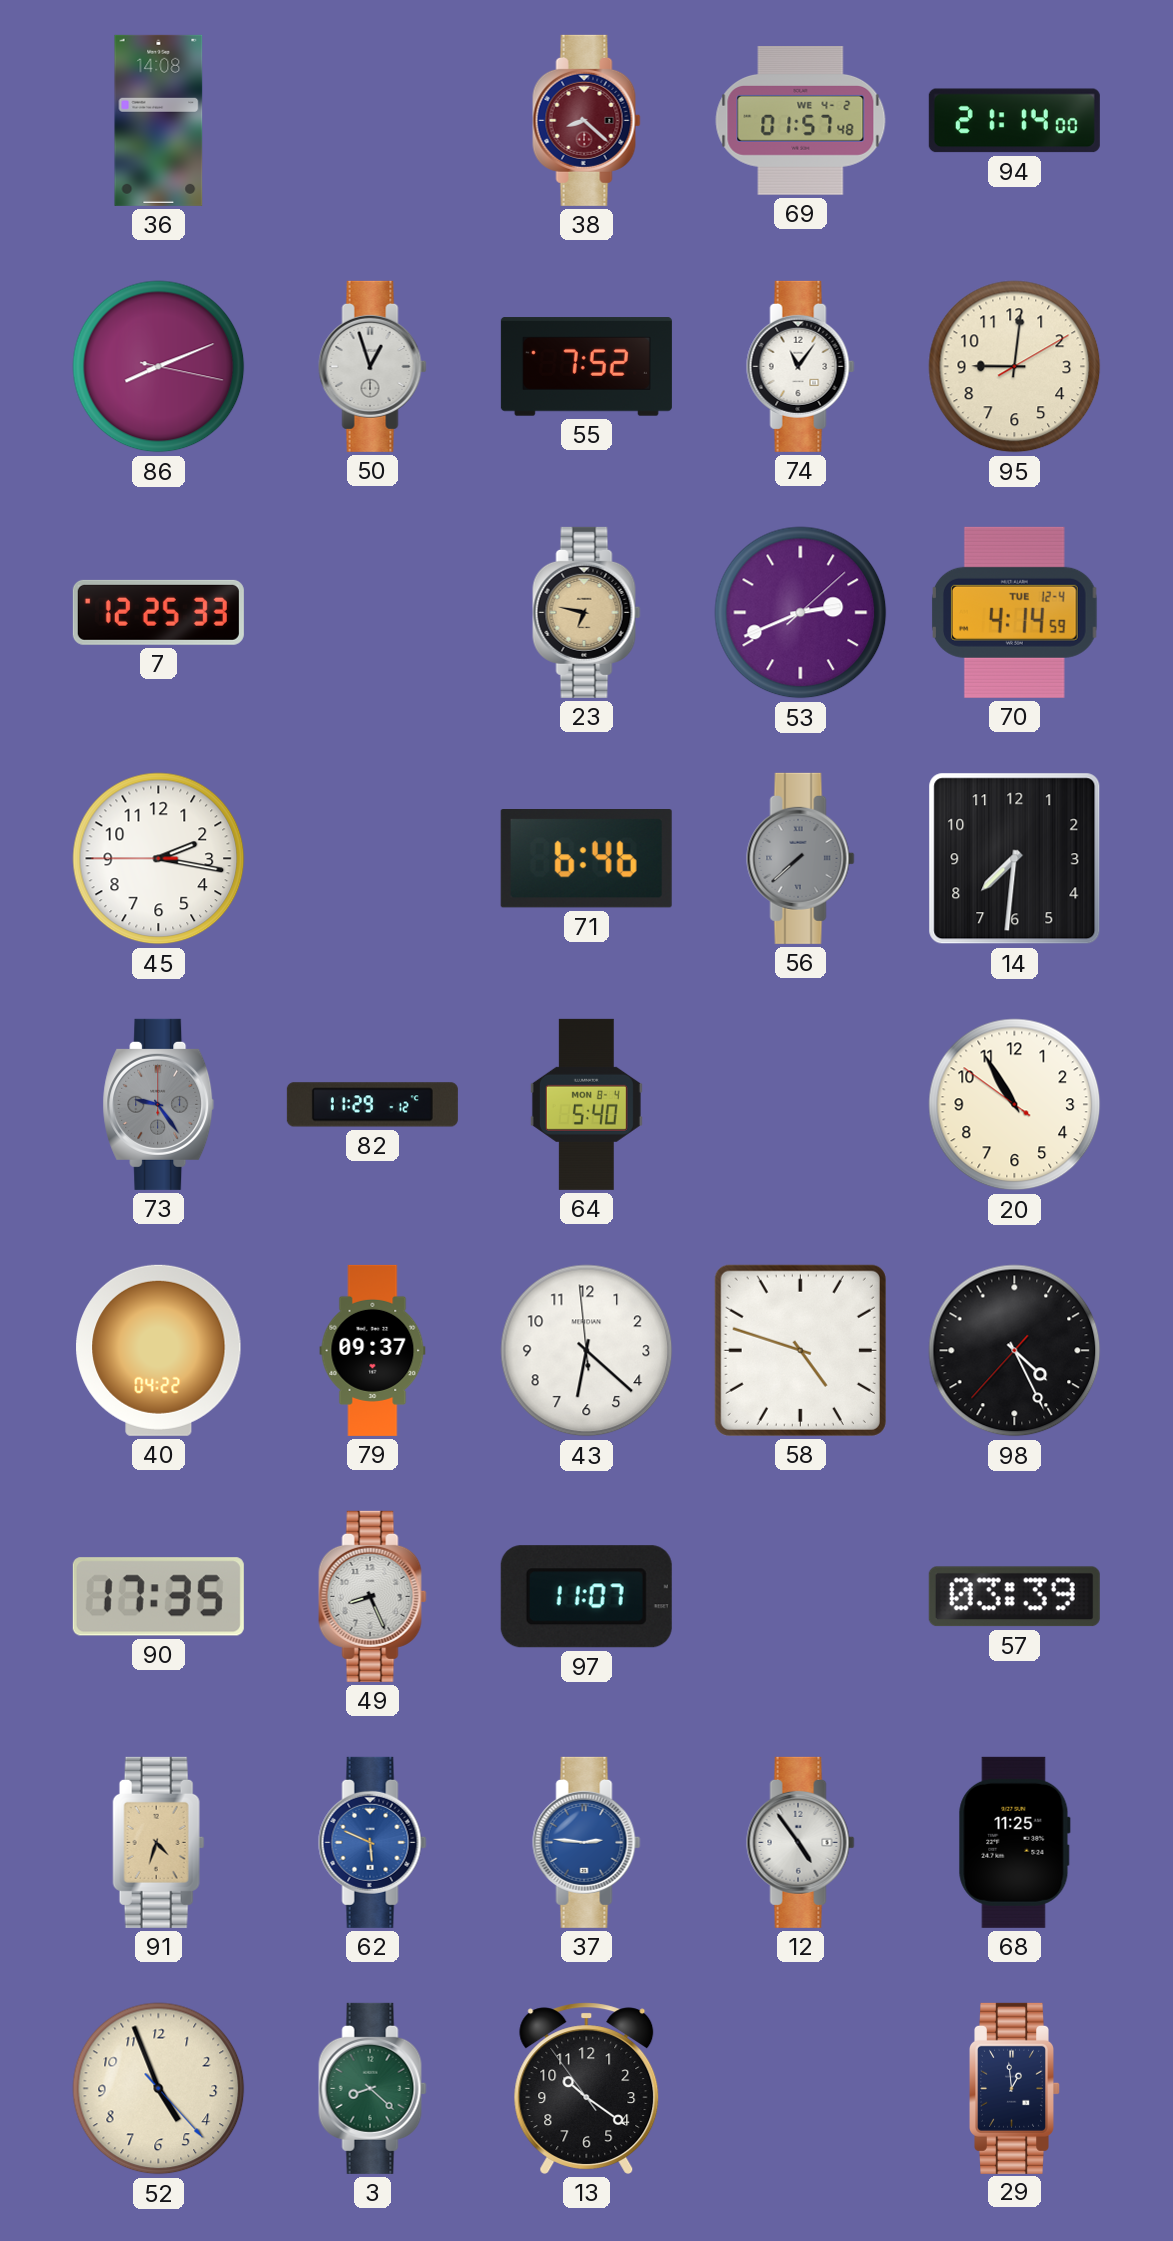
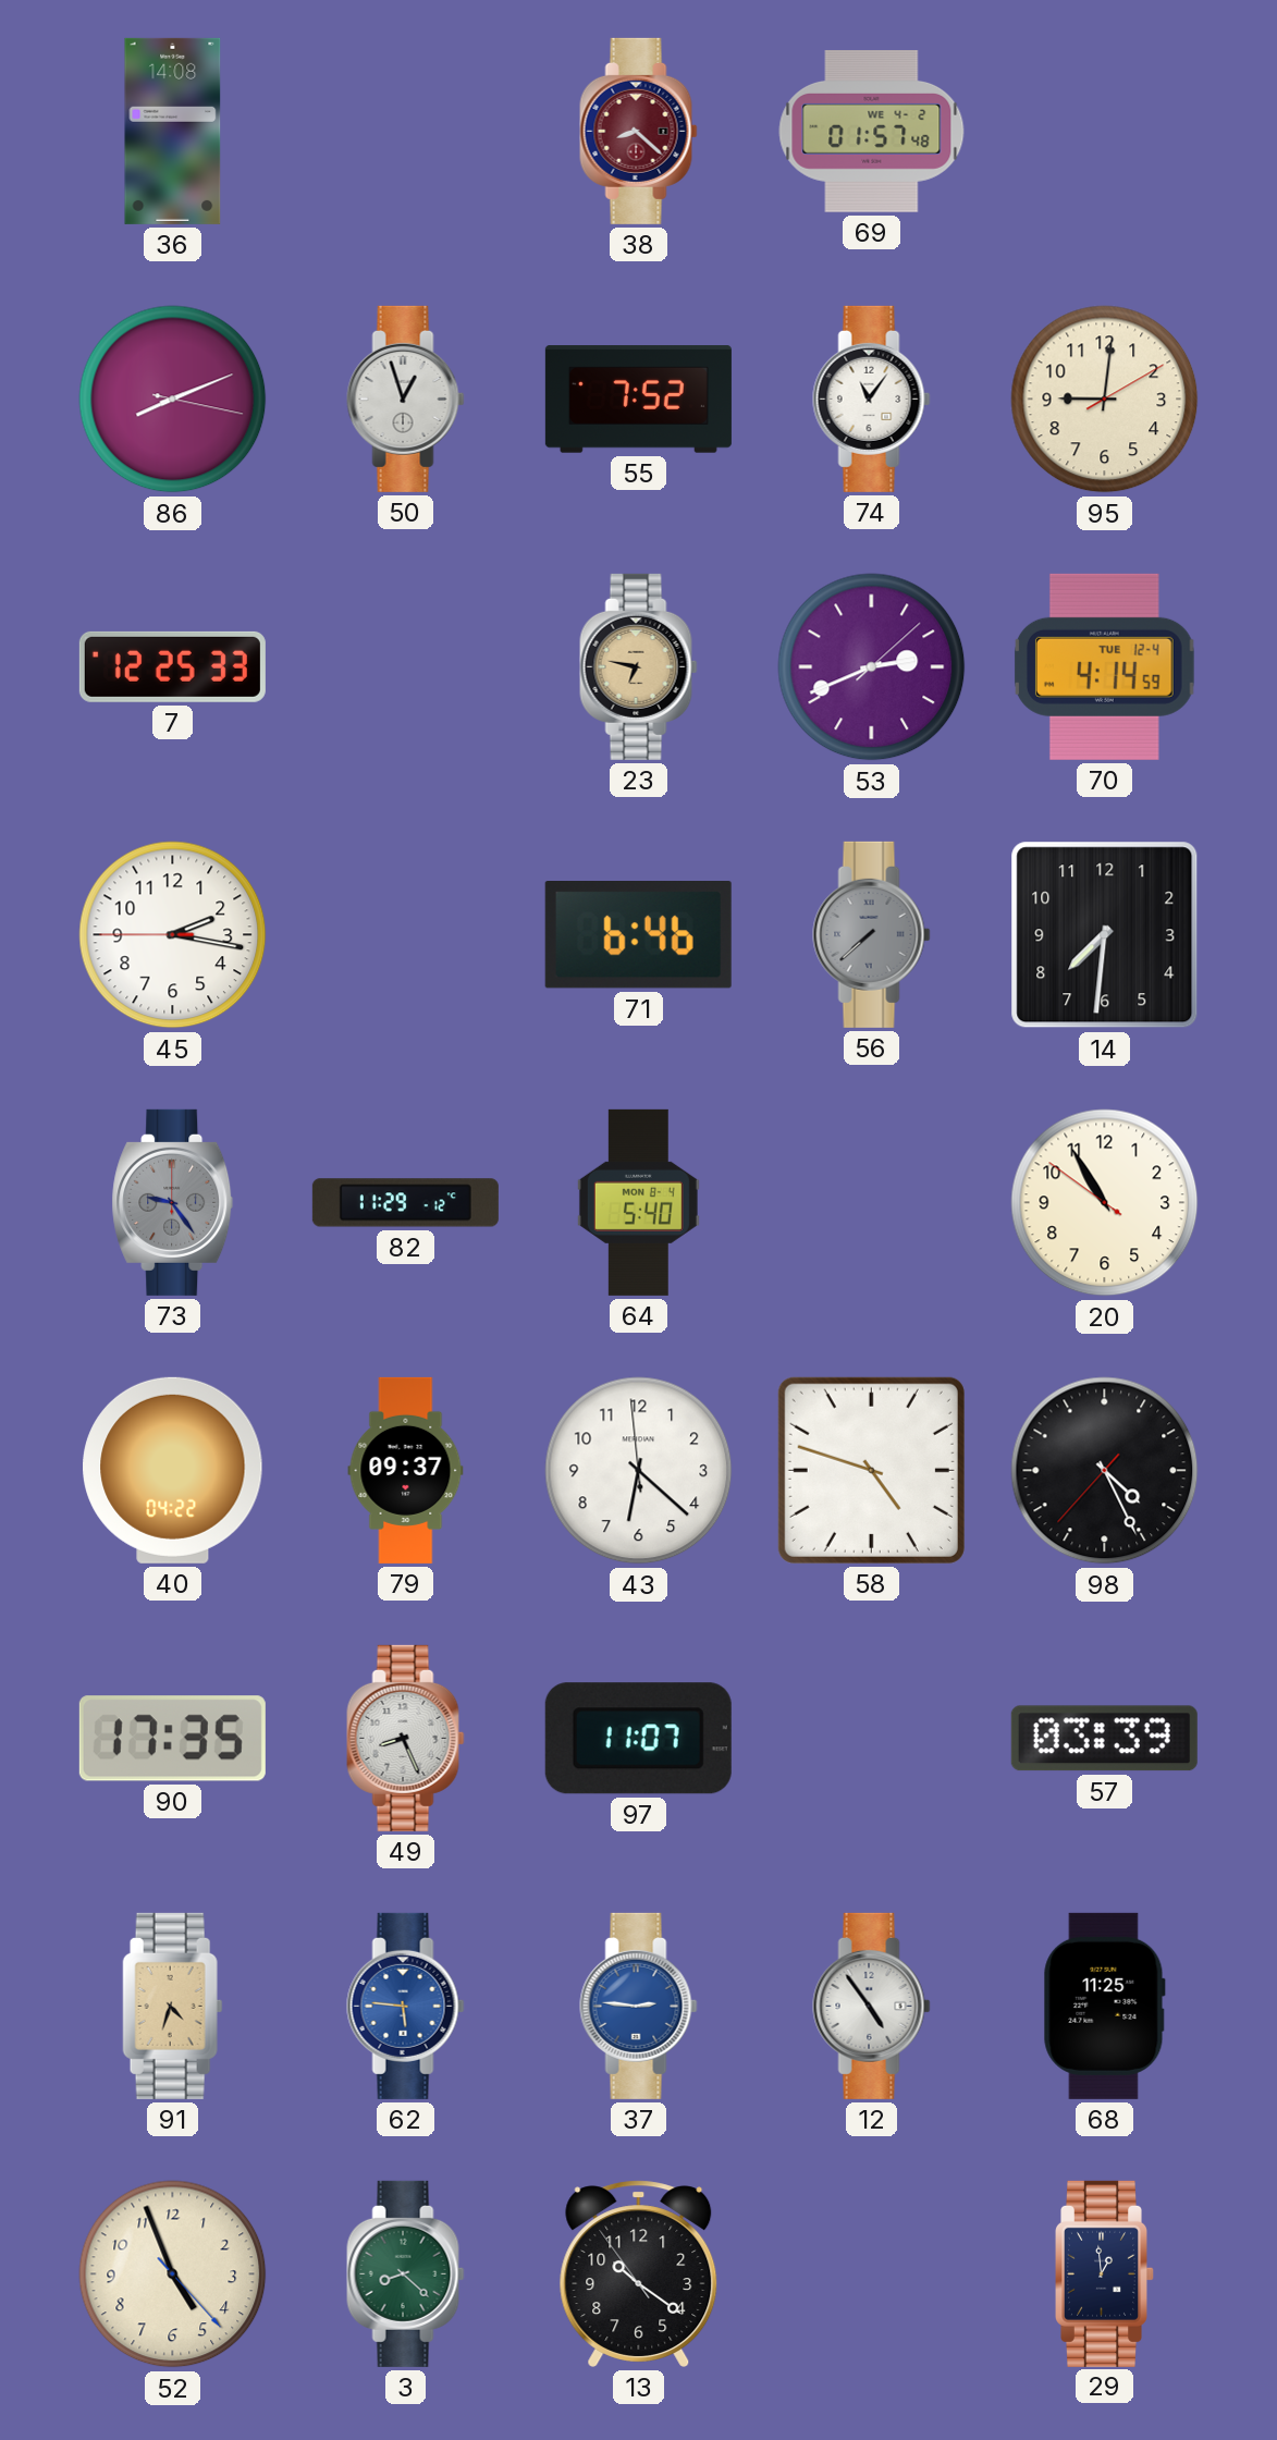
94: 21:14 -> none (1014, 121)
62: 5:49 -> 5:46 (406, 2006)
